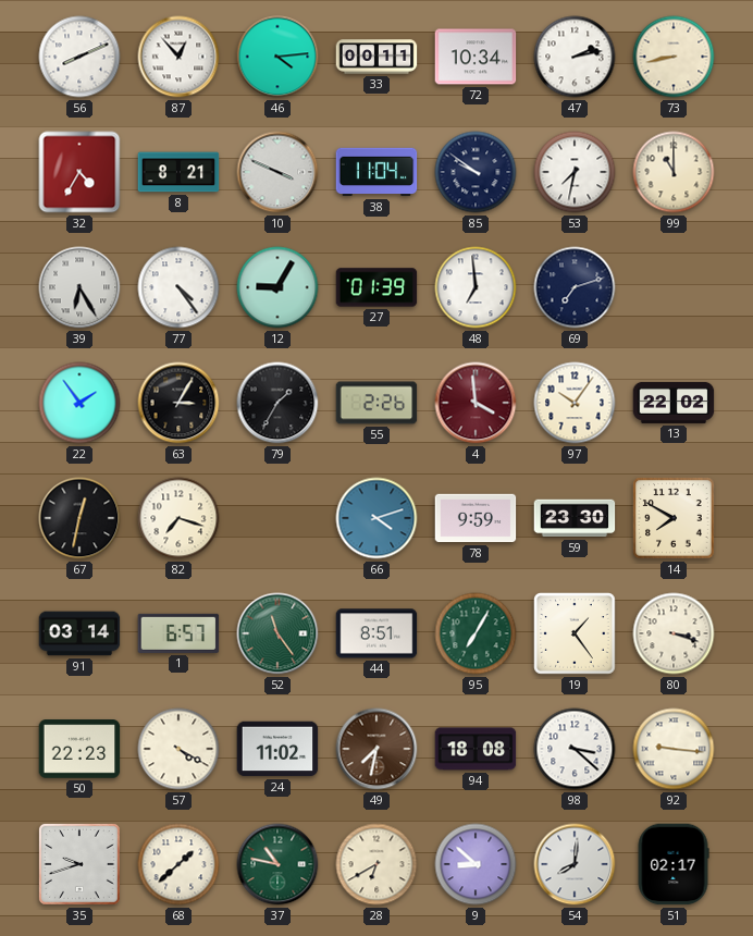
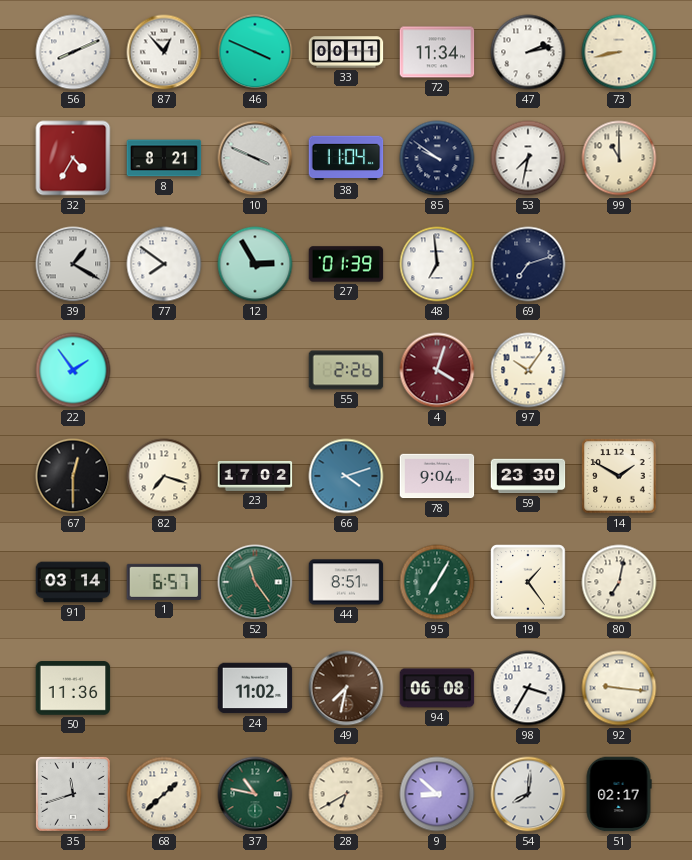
46: 4:14 -> 3:49 (255, 52)
72: 10:34 -> 11:34 (437, 52)
39: 6:25 -> 1:20 (73, 264)
77: 4:24 -> 7:51 (164, 264)
12: 9:05 -> 2:55 (255, 264)
63: 3:05 -> none (178, 403)
79: 1:35 -> none (277, 403)
4: 3:59 -> 4:03 (437, 370)
13: 22:02 -> none (674, 403)
67: 12:32 -> 12:30 (73, 476)
23: none -> 17:02 (255, 476)
78: 9:59 -> 9:04 (437, 476)
14: 7:50 -> 1:50 (619, 476)
80: 3:18 -> 7:02 (619, 582)
50: 22:23 -> 11:36 (73, 688)
57: 4:20 -> none (178, 749)
94: 18:08 -> 06:08 (437, 688)
98: 3:22 -> 3:35 (528, 688)
35: 9:42 -> 11:42 (73, 794)
